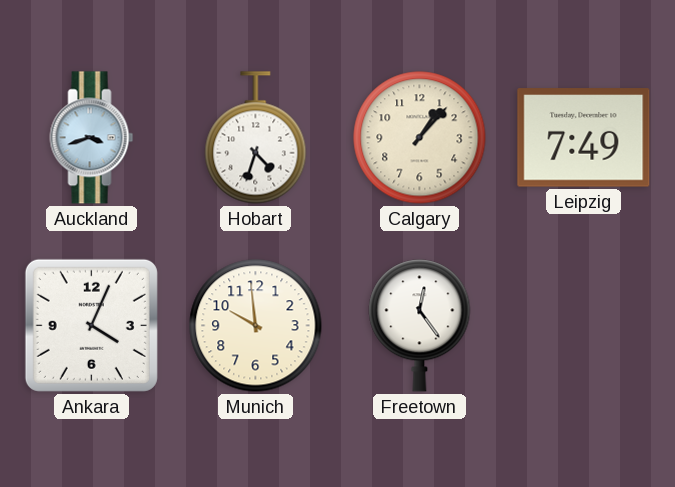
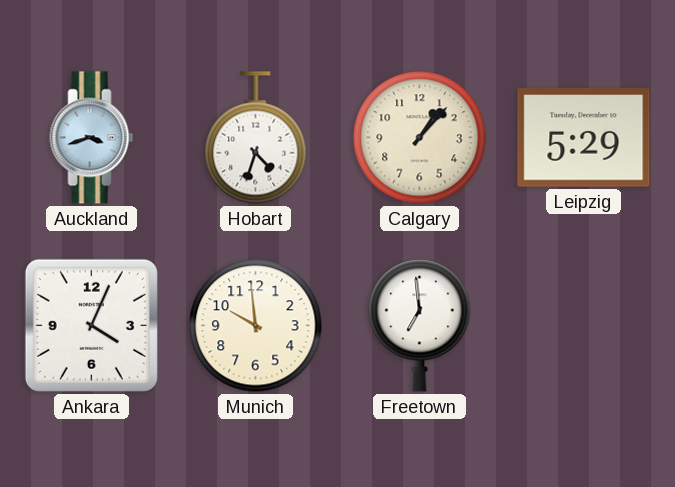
Leipzig: 7:49 -> 5:29 (584, 138)
Freetown: 12:24 -> 6:59 (420, 326)
